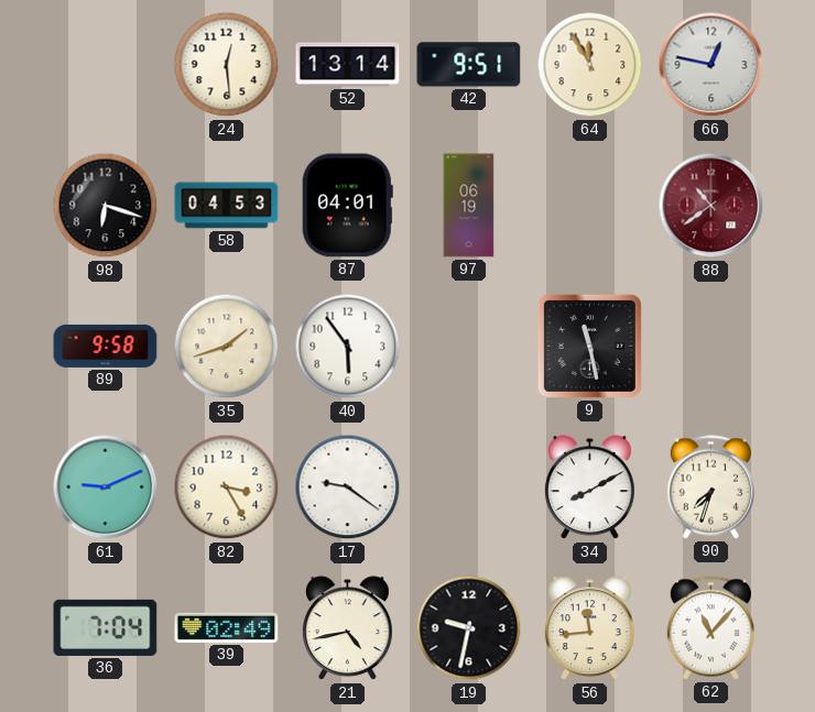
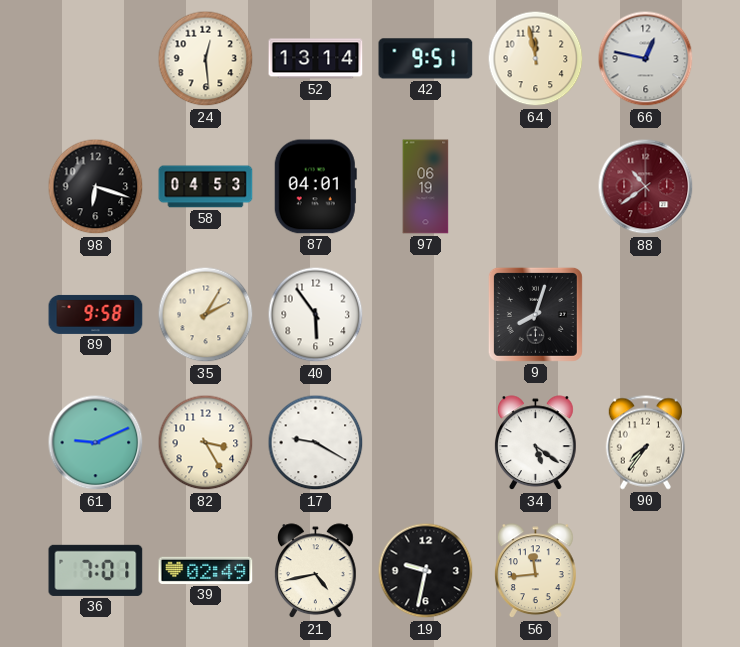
64: 11:55 -> 11:58 (536, 59)
35: 1:42 -> 2:05 (206, 315)
9: 11:28 -> 8:03 (535, 314)
17: 9:21 -> 9:20 (316, 443)
34: 8:10 -> 5:21 (536, 443)
90: 7:33 -> 7:36 (645, 443)
36: 7:04 -> 7:01 (96, 570)
62: 11:07 -> none (710, 628)
